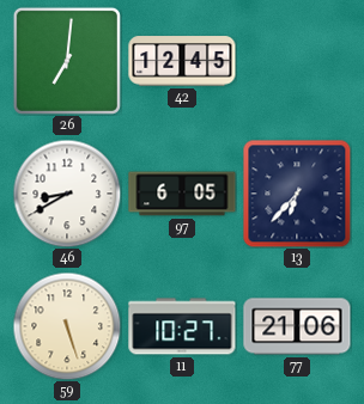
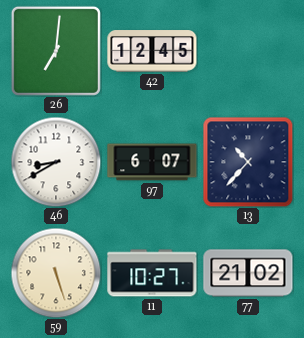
97: 6:05 -> 6:07 (152, 162)
13: 6:37 -> 10:37 (248, 162)
77: 21:06 -> 21:02 (248, 273)
